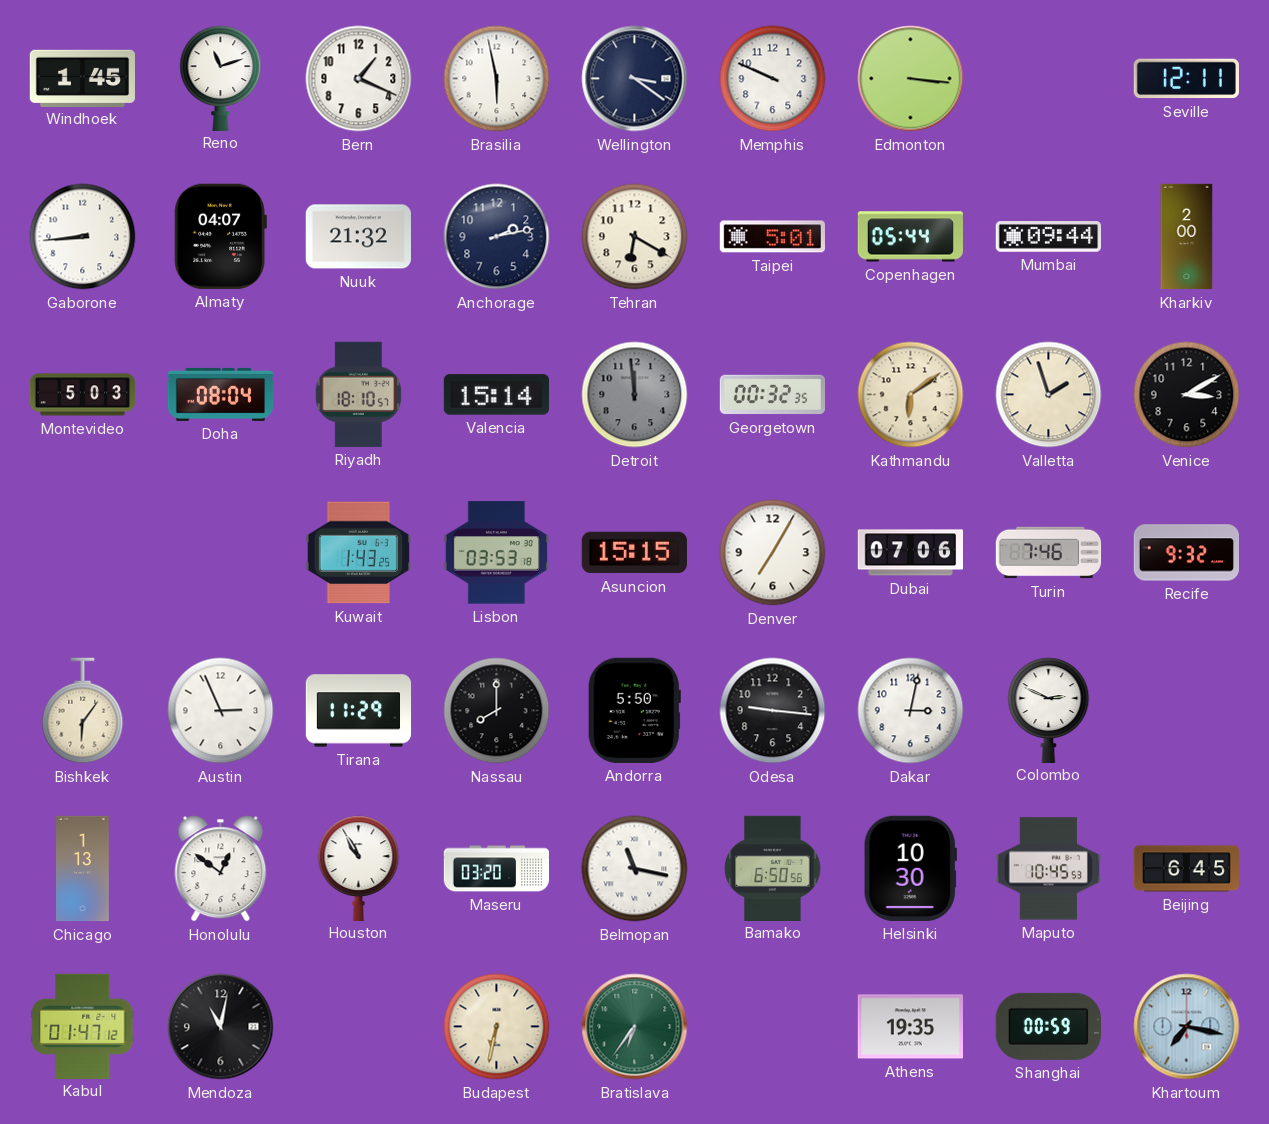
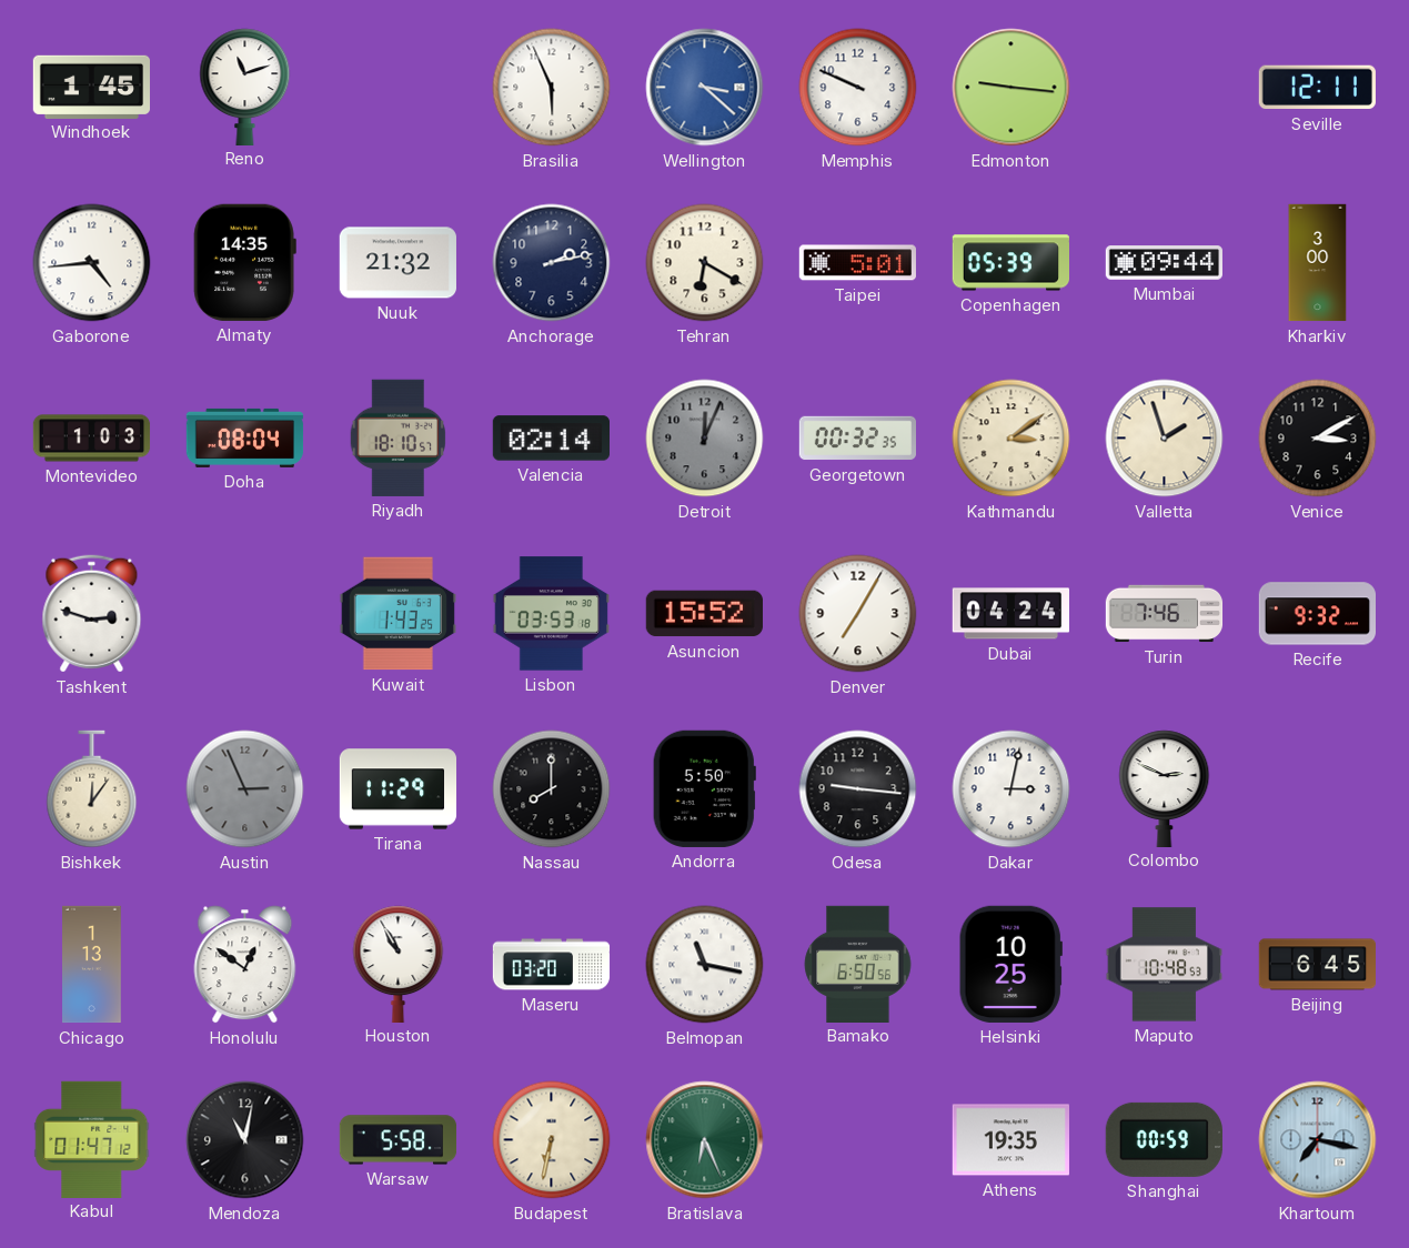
Bern: 1:19 -> none (359, 79)
Brasilia: 5:58 -> 5:56 (552, 88)
Wellington: 3:21 -> 3:22 (705, 88)
Wellington dial: navy -> blue (705, 88)
Edmonton: 3:16 -> 9:16 (1012, 88)
Gaborone: 8:44 -> 4:44 (92, 263)
Almaty: 04:07 -> 14:35 (244, 262)
Copenhagen: 05:44 -> 05:39 (1010, 263)
Kharkiv: 2:00 -> 3:00 (1318, 263)
Montevideo: 5:03 -> 1:03 (92, 439)
Valencia: 15:14 -> 02:14 (551, 439)
Detroit: 11:59 -> 12:04 (705, 439)
Kathmandu: 6:09 -> 3:09 (1012, 439)
Tashkent: none -> 2:48 (92, 614)
Asuncion: 15:15 -> 15:52 (704, 614)
Dubai: 07:06 -> 04:24 (1010, 614)
Bishkek: 6:06 -> 12:06 (92, 789)
Austin dial: white -> grey (245, 789)
Helsinki: 10:30 -> 10:25 (1010, 964)
Maputo: 10:45 -> 10:48 (1164, 965)
Warsaw: none -> 5:58 (399, 1140)
Bratislava: 6:36 -> 6:26 (705, 1140)
